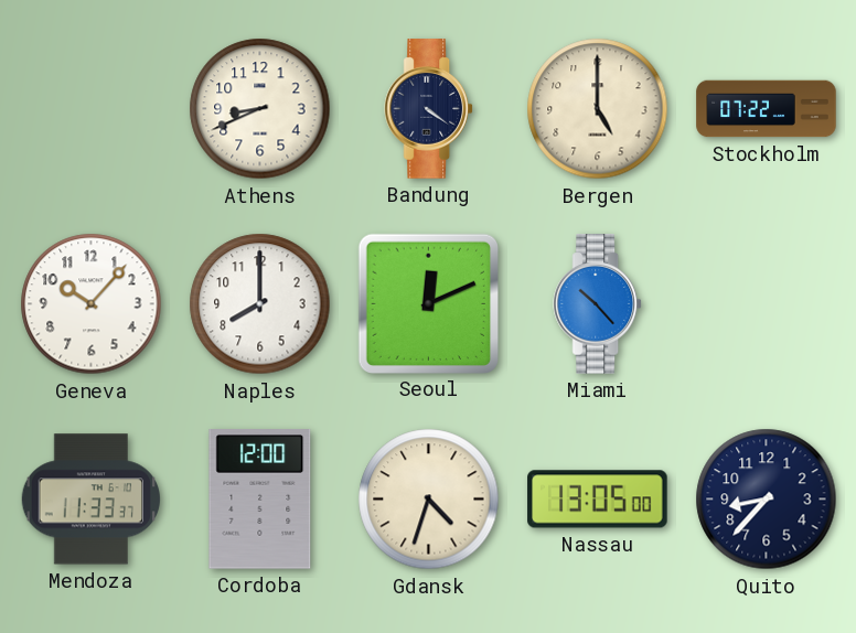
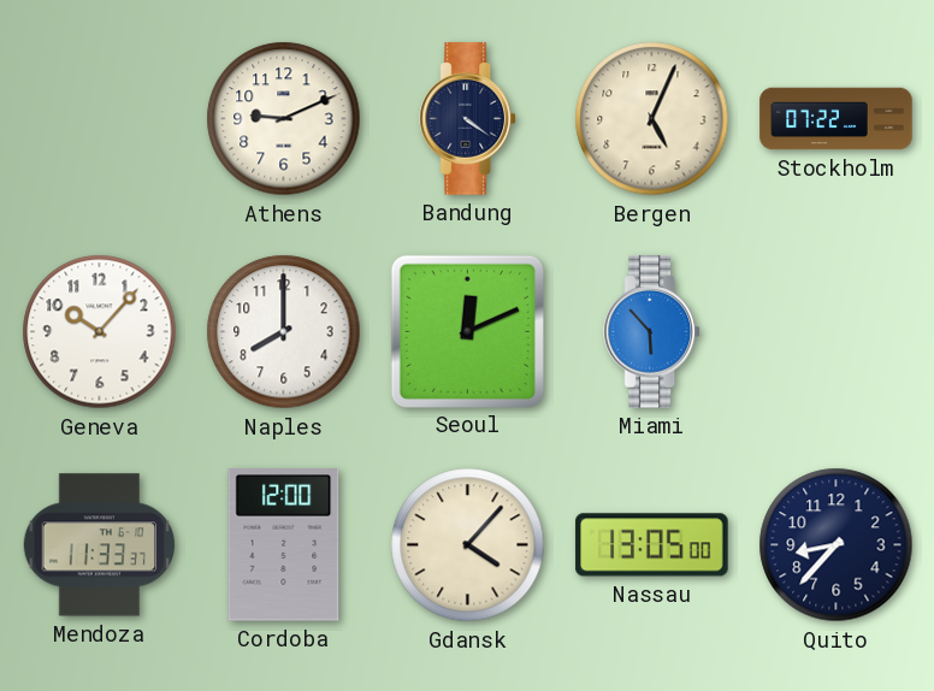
Athens: 8:41 -> 9:11 (284, 119)
Bergen: 5:00 -> 5:04 (652, 119)
Miami: 10:23 -> 5:53 (651, 332)
Gdansk: 4:33 -> 4:07 (468, 545)
